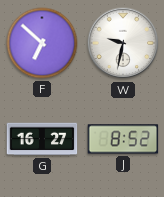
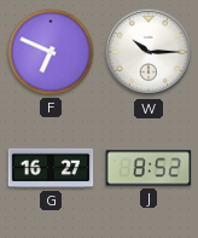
F: 6:52 -> 6:49 (51, 52)
W: 9:32 -> 10:15 (148, 52)
